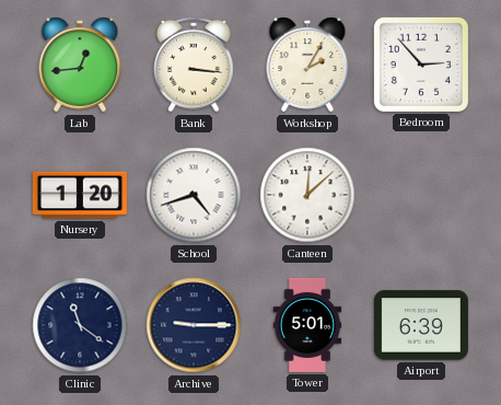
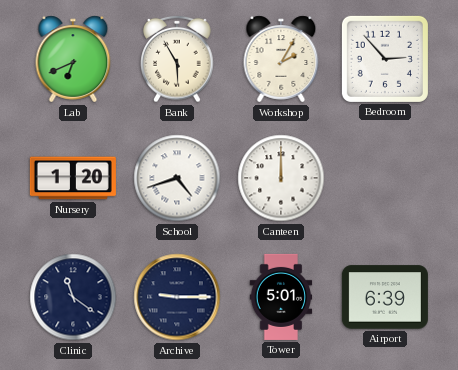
Lab: 12:44 -> 6:41 (73, 59)
Bank: 3:16 -> 5:55 (177, 59)
Canteen: 12:08 -> 12:00 (281, 178)
